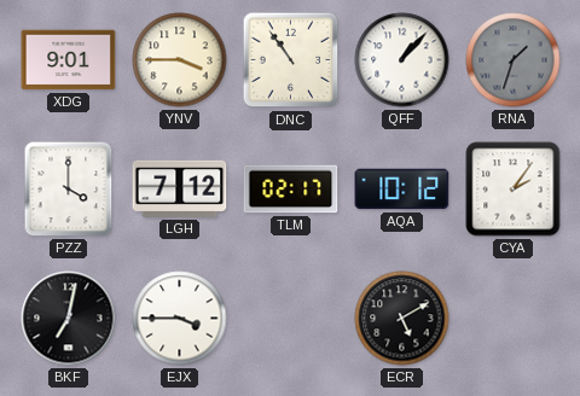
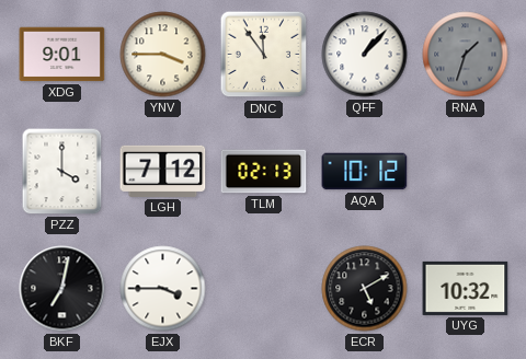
DNC: 10:54 -> 11:54 (264, 55)
TLM: 02:17 -> 02:13 (264, 172)
CYA: 2:06 -> none (514, 190)
UYG: none -> 10:32 (466, 288)
